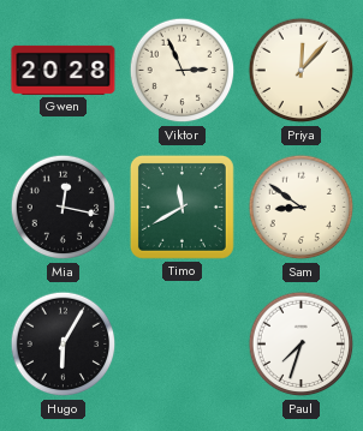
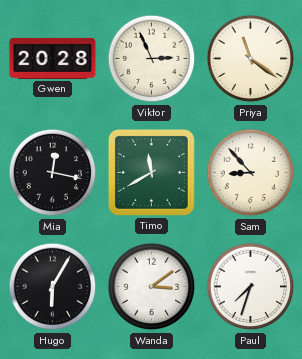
Priya: 12:07 -> 11:21 (251, 59)
Sam: 8:51 -> 8:53 (251, 173)
Wanda: none -> 3:09 (152, 287)
